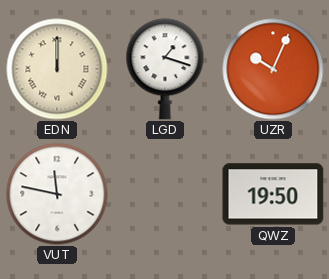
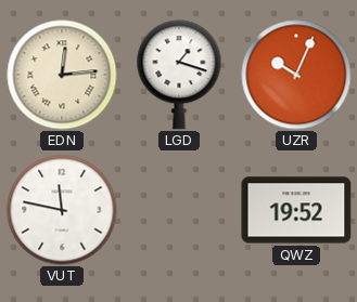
EDN: 12:00 -> 12:14 (62, 75)
QWZ: 19:50 -> 19:52 (296, 210)
